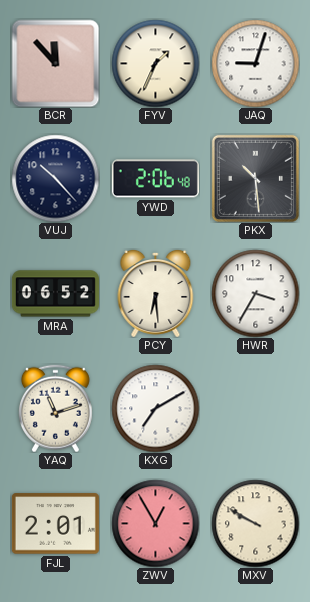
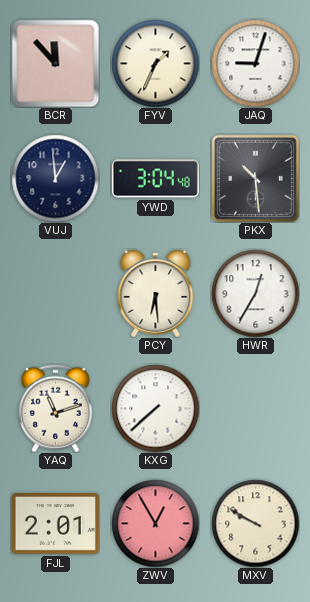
VUJ: 10:23 -> 12:59 (55, 178)
YWD: 2:06 -> 3:04 (155, 179)
MRA: 06:52 -> none (55, 294)
HWR: 3:35 -> 12:35 (255, 293)
KXG: 7:10 -> 7:38 (155, 408)
